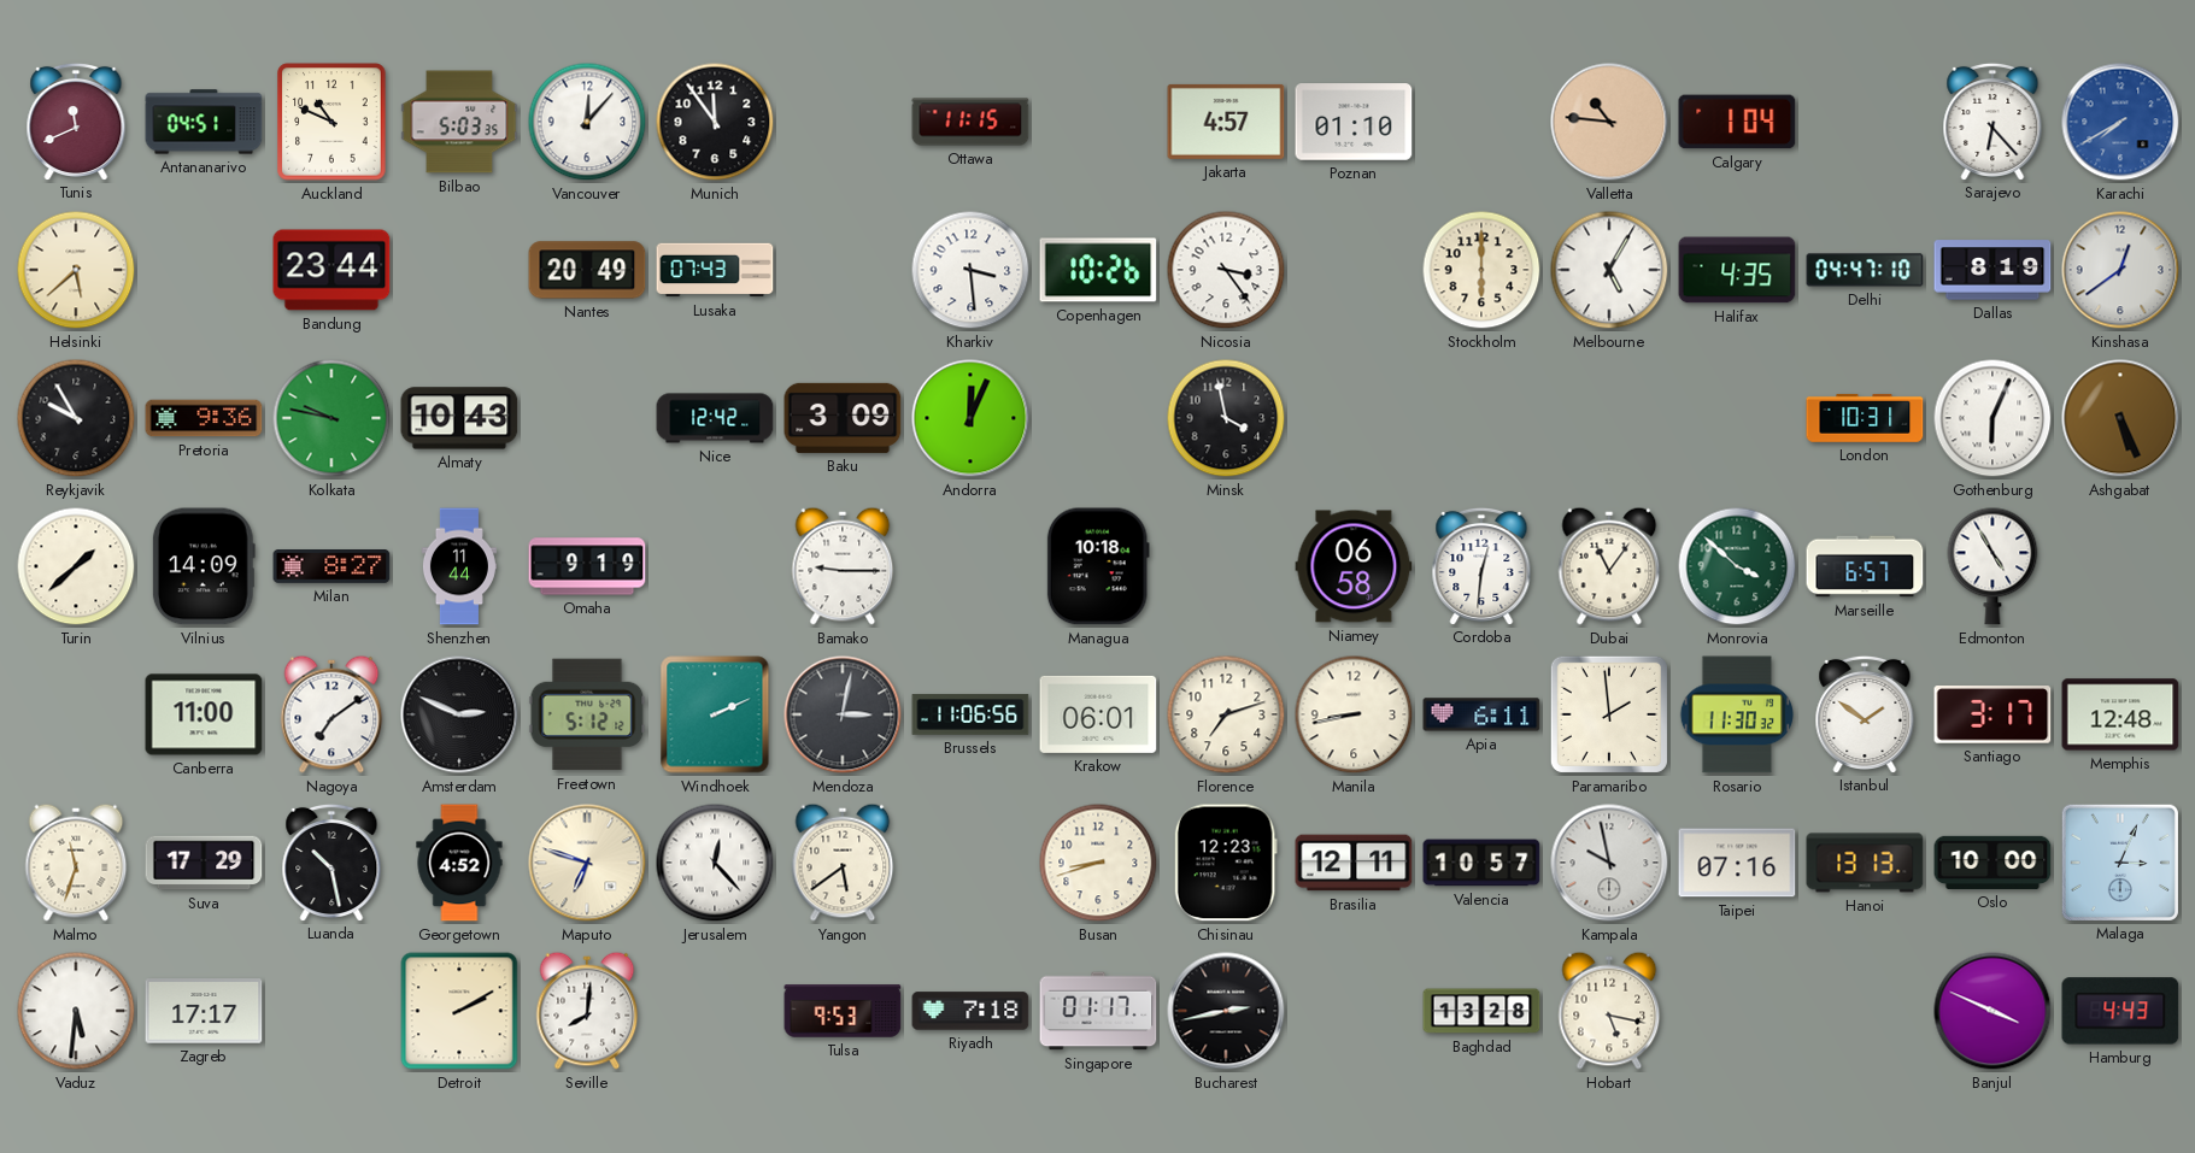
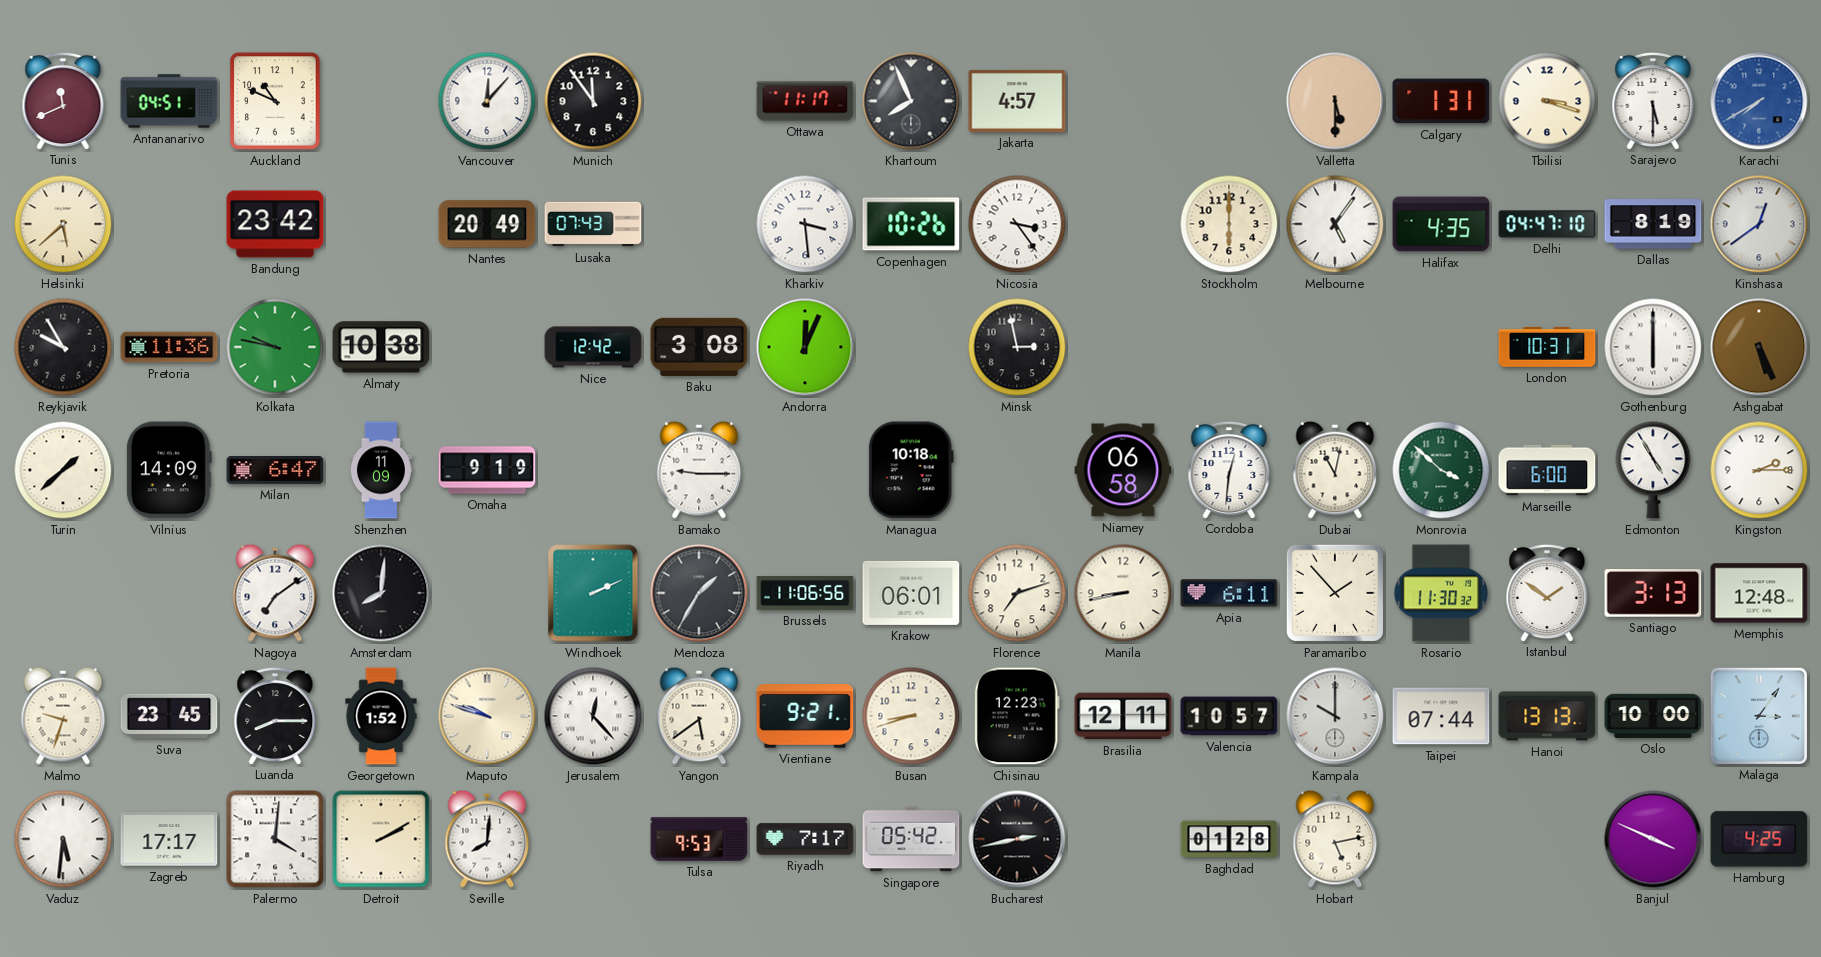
Bilbao: 5:03 -> none (459, 122)
Ottawa: 11:15 -> 11:17 (805, 101)
Khartoum: none -> 7:56 (911, 101)
Poznan: 01:10 -> none (1354, 122)
Valletta: 10:46 -> 5:30 (1335, 101)
Calgary: 1:04 -> 1:31 (1441, 101)
Tbilisi: none -> 3:18 (1547, 101)
Sarajevo: 6:23 -> 5:30 (1653, 100)
Bandung: 23:44 -> 23:42 (275, 224)
Melbourne: 5:05 -> 5:06 (1335, 224)
Pretoria: 9:36 -> 11:36 (169, 347)
Almaty: 10:43 -> 10:38 (381, 347)
Baku: 3:09 -> 3:08 (699, 347)
Minsk: 3:58 -> 2:58 (1017, 347)
Gothenburg: 6:04 -> 6:00 (1653, 347)
Milan: 8:27 -> 6:47 (275, 471)
Shenzhen: 11:44 -> 11:09 (381, 470)
Dubai: 11:06 -> 11:02 (1335, 470)
Marseille: 6:57 -> 6:00 (1547, 470)
Kingston: none -> 2:15 (1759, 470)
Canberra: 11:00 -> none (204, 714)
Amsterdam: 2:49 -> 8:01 (381, 593)
Freetown: 5:12 -> none (587, 714)
Mendoza: 3:02 -> 1:35 (699, 593)
Paramaribo: 1:59 -> 1:53 (1335, 593)
Santiago: 3:17 -> 3:13 (1653, 593)
Malmo: 11:33 -> 9:33 (63, 716)
Suva: 17:29 -> 23:45 (169, 716)
Luanda: 10:28 -> 8:15 (275, 715)
Georgetown: 4:52 -> 1:52 (381, 716)
Maputo: 6:48 -> 9:48 (487, 716)
Vientiane: none -> 9:21 (805, 717)
Kampala: 9:58 -> 10:00 (1335, 716)
Taipei: 07:16 -> 07:44 (1441, 716)
Malaga: 3:04 -> 3:06 (1758, 715)
Palermo: none -> 4:01 (275, 839)
Riyadh: 7:18 -> 7:17 (805, 839)
Singapore: 01:17 -> 05:42 (911, 839)
Baghdad: 13:28 -> 01:28 (1229, 839)
Hobart: 5:17 -> 5:13 (1335, 839)
Hamburg: 4:43 -> 4:25 (1759, 839)
